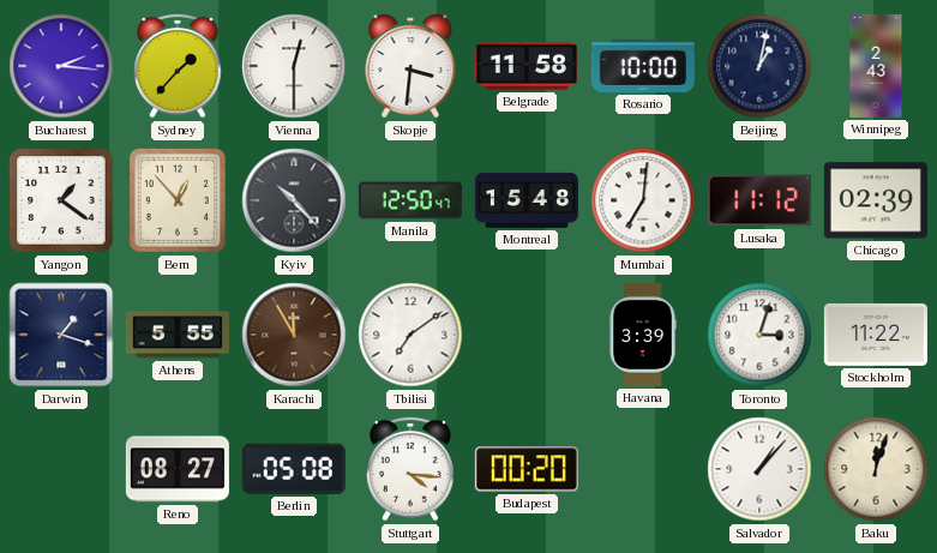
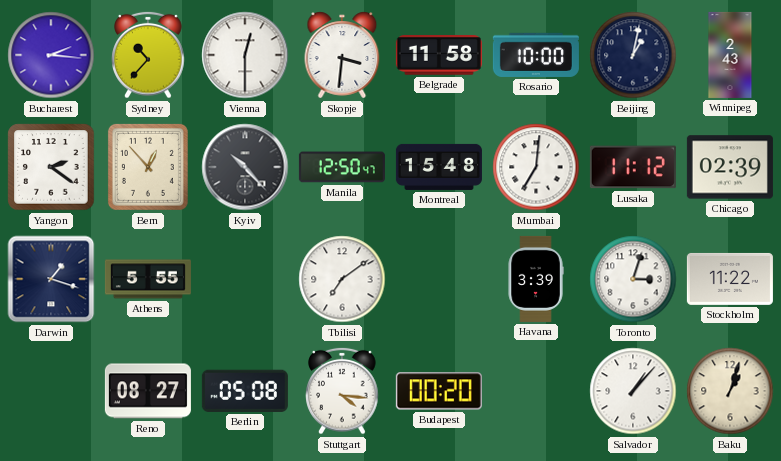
Sydney: 1:37 -> 10:37 (148, 55)
Yangon: 1:21 -> 2:21 (51, 167)
Karachi: 11:55 -> none (294, 335)
Baku: 12:03 -> 1:03 (730, 391)
